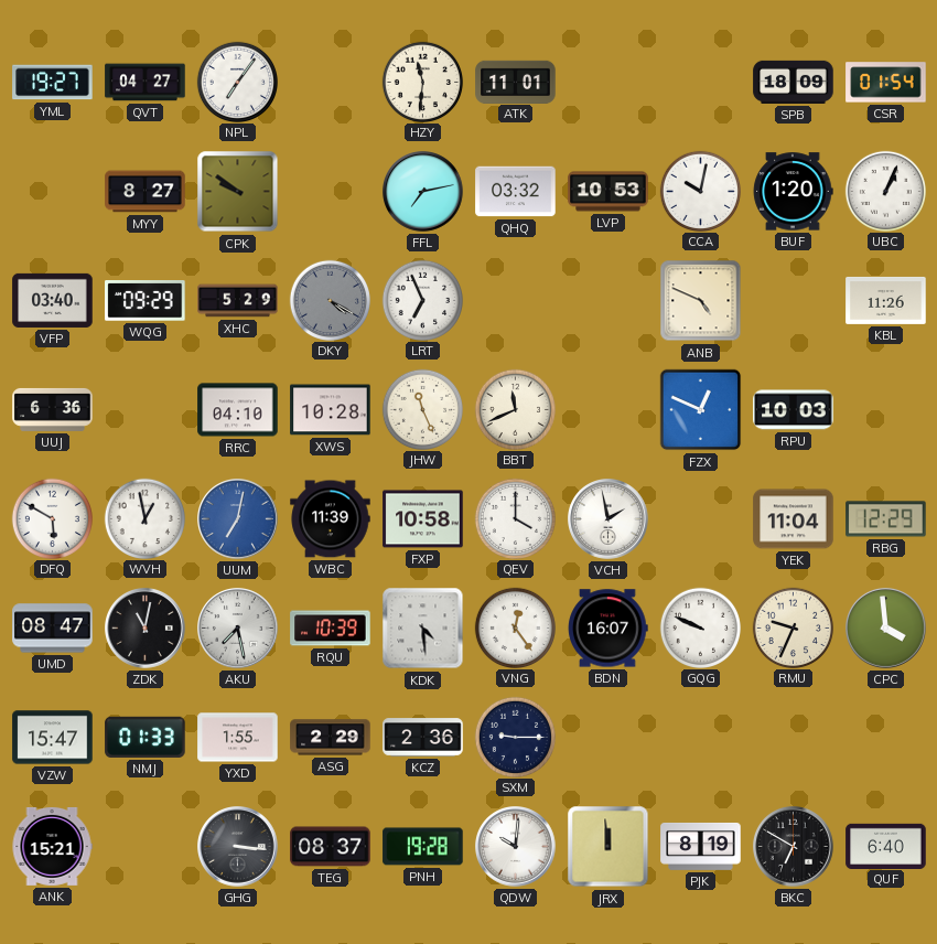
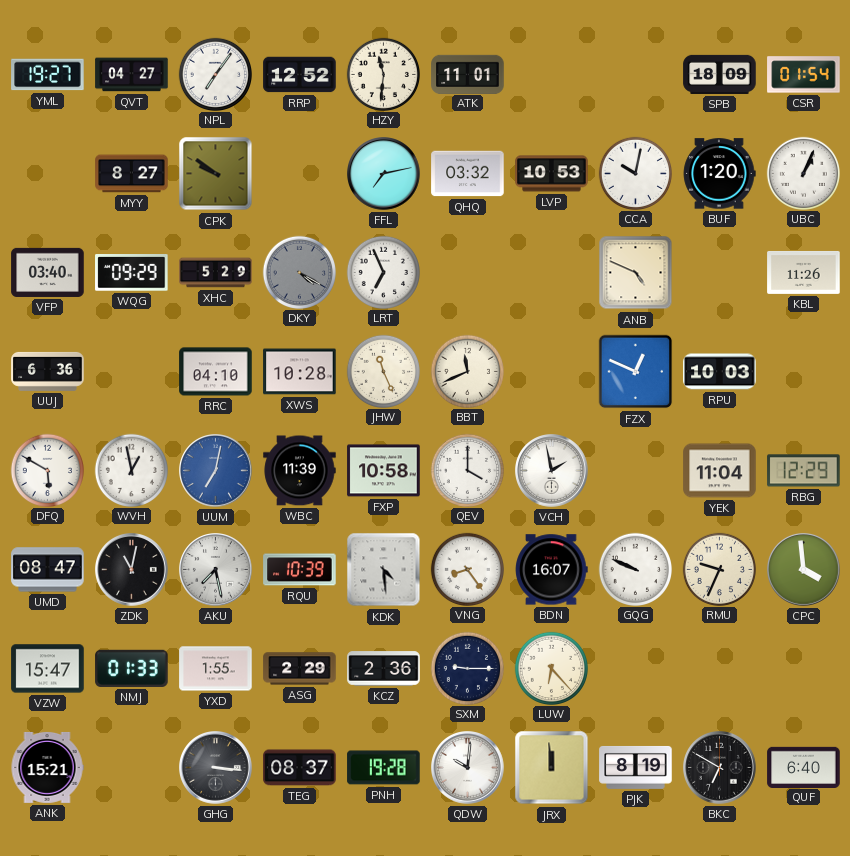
RRP: none -> 12:52 (300, 75)
VNG: 12:24 -> 8:24 (467, 569)
LUW: none -> 6:23 (551, 668)
